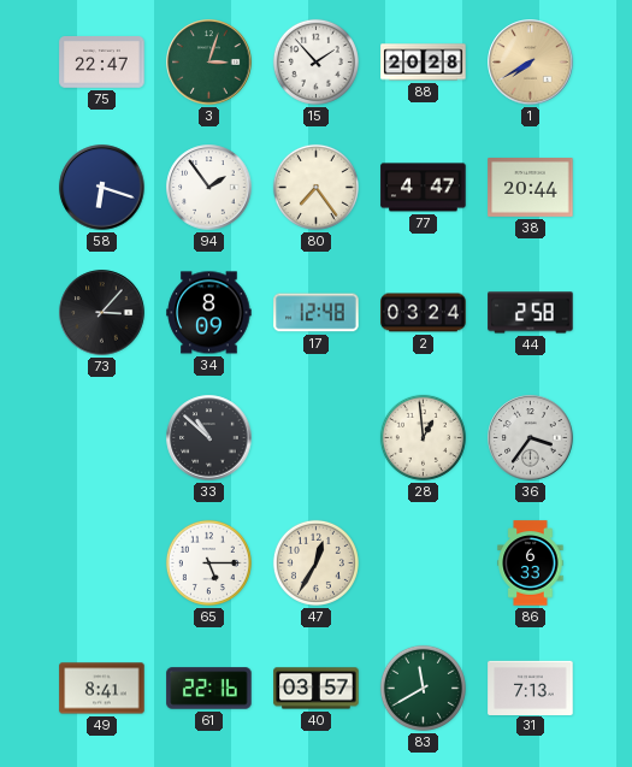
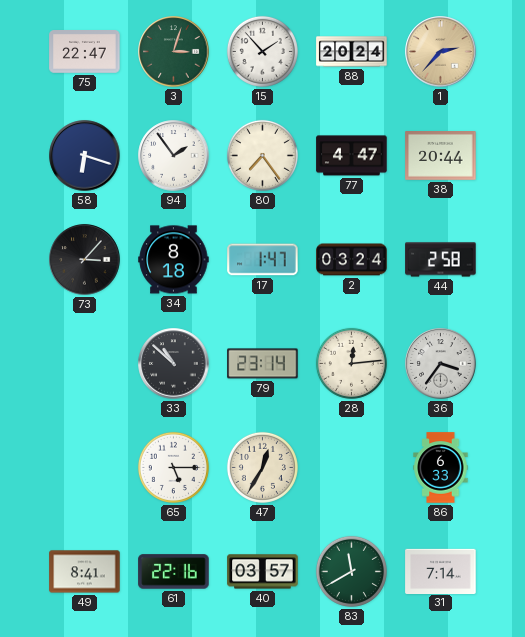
88: 20:28 -> 20:24 (352, 52)
1: 7:40 -> 2:37 (441, 52)
34: 8:09 -> 8:18 (174, 260)
17: 12:48 -> 1:47 (263, 260)
79: none -> 23:14 (263, 364)
28: 12:59 -> 12:14 (351, 363)
31: 7:13 -> 7:14 (441, 571)
